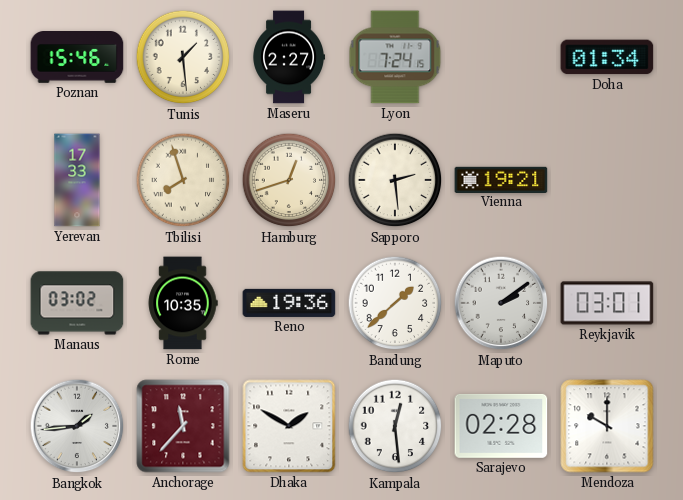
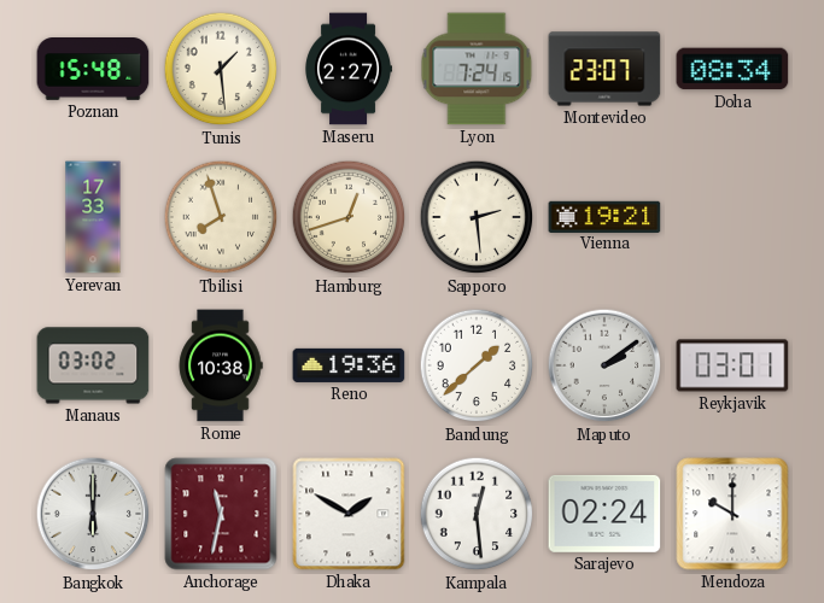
Poznan: 15:46 -> 15:48 (93, 70)
Montevideo: none -> 23:07 (604, 69)
Doha: 01:34 -> 08:34 (732, 69)
Rome: 10:35 -> 10:38 (221, 365)
Bangkok: 1:44 -> 6:00 (93, 514)
Anchorage: 11:37 -> 11:32 (221, 514)
Sarajevo: 02:28 -> 02:24 (604, 514)
